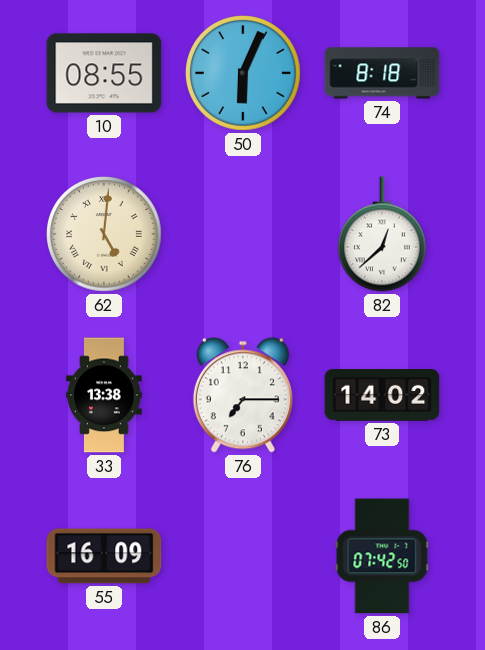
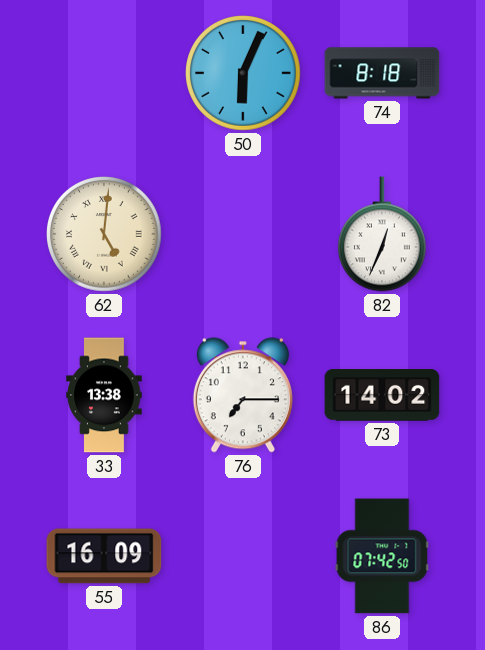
10: 08:55 -> none (104, 73)
82: 12:38 -> 12:34 (382, 234)
